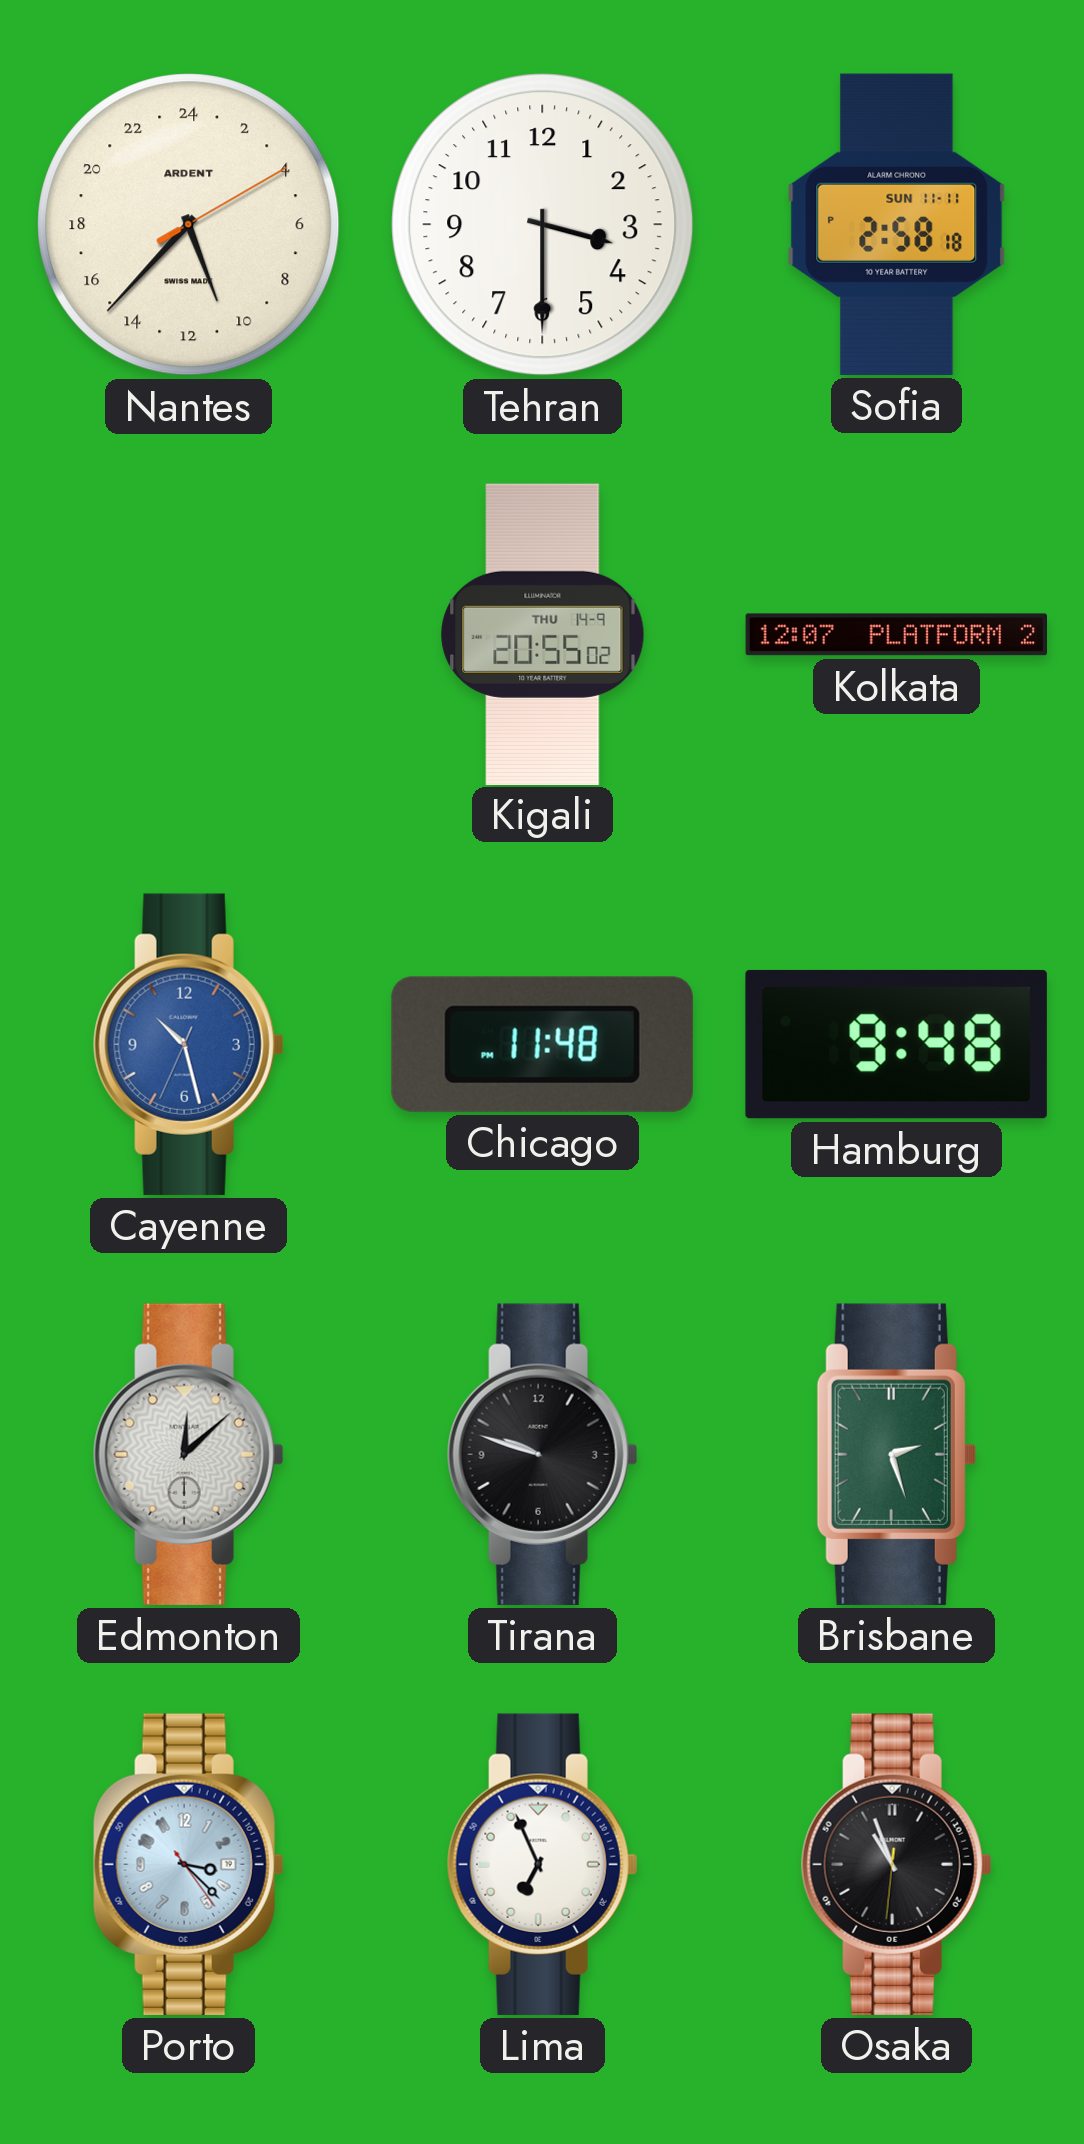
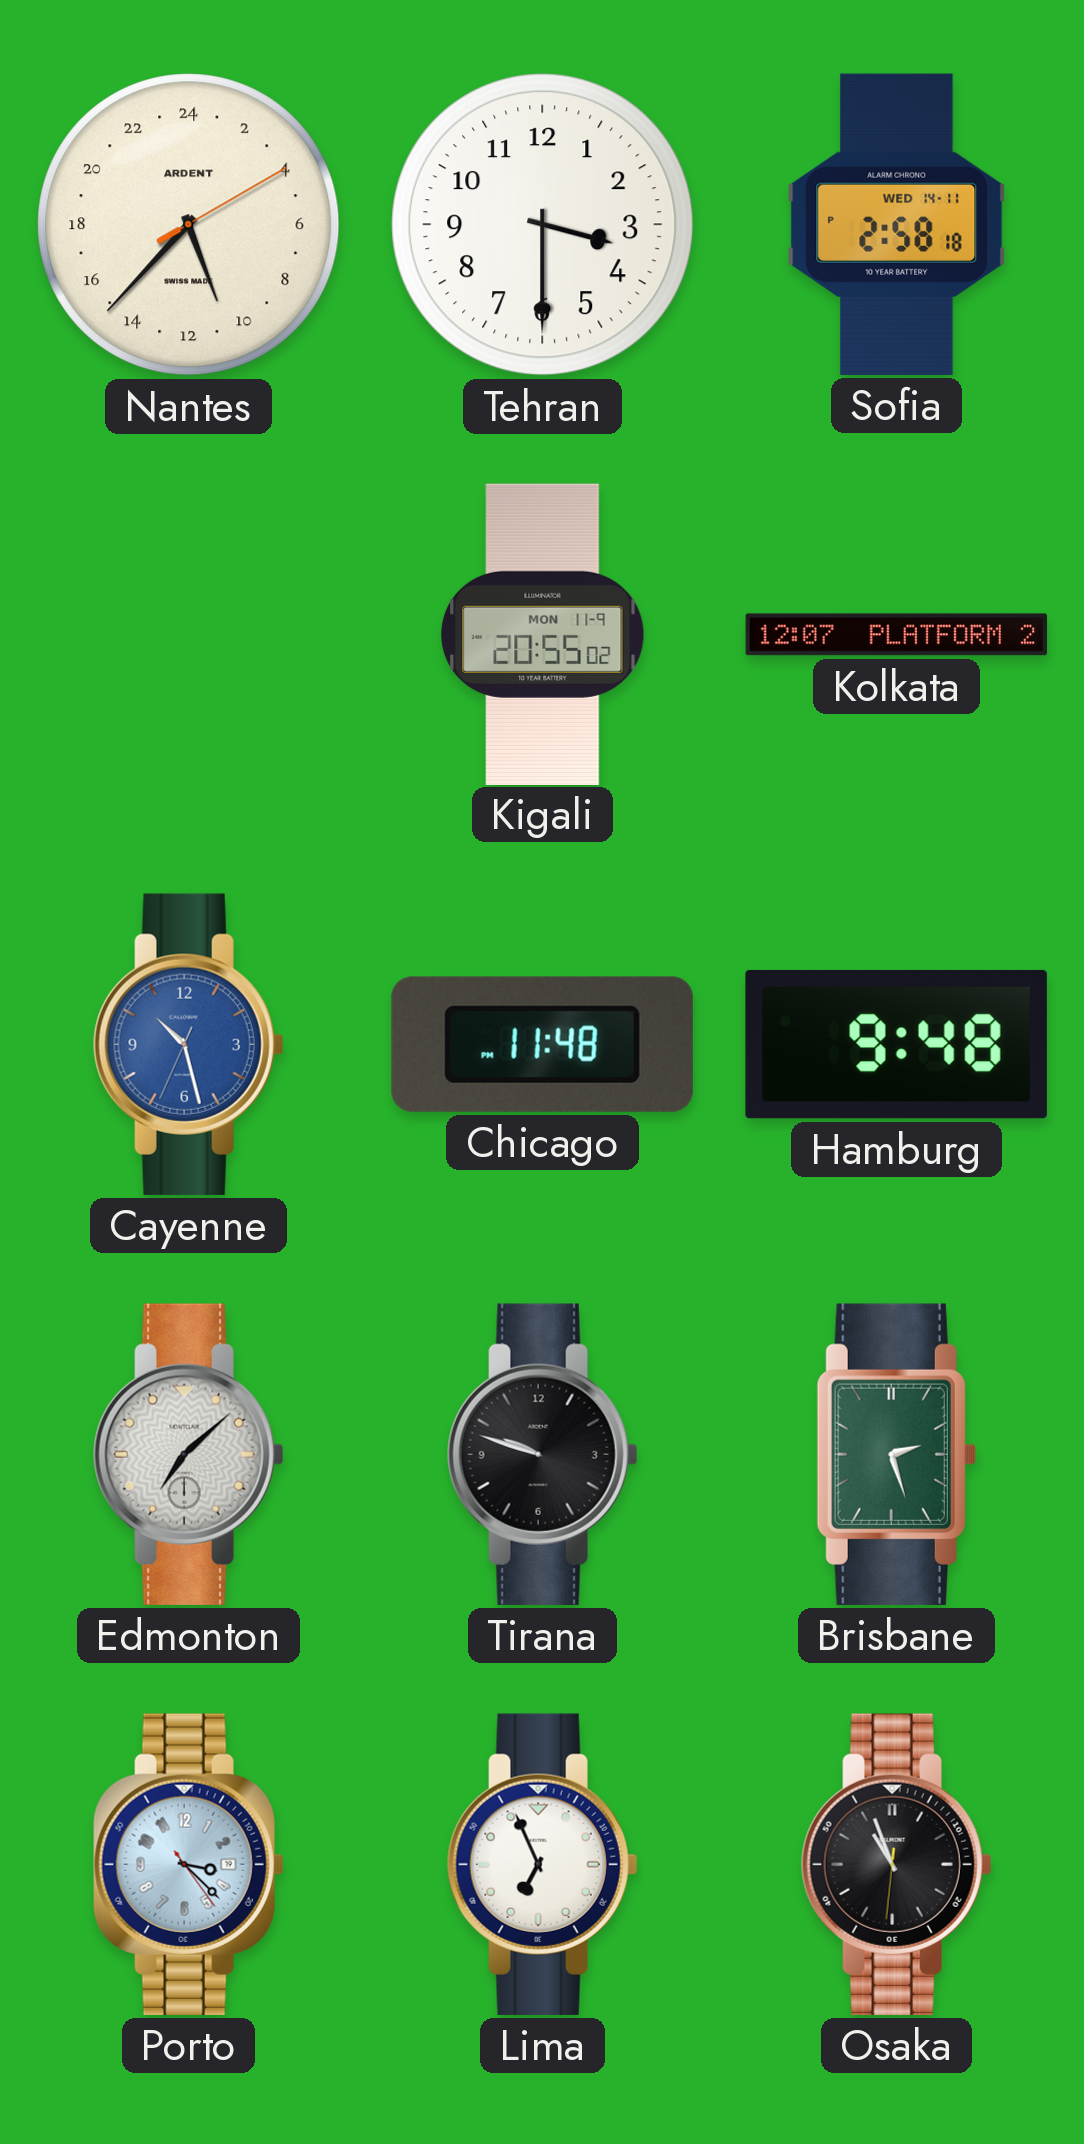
Sofia date: SUN 11-11 -> WED 14-11 (897, 224)
Kigali date: THU 14-9 -> MON 11-9 (543, 634)
Edmonton: 12:08 -> 7:08 (188, 1454)
